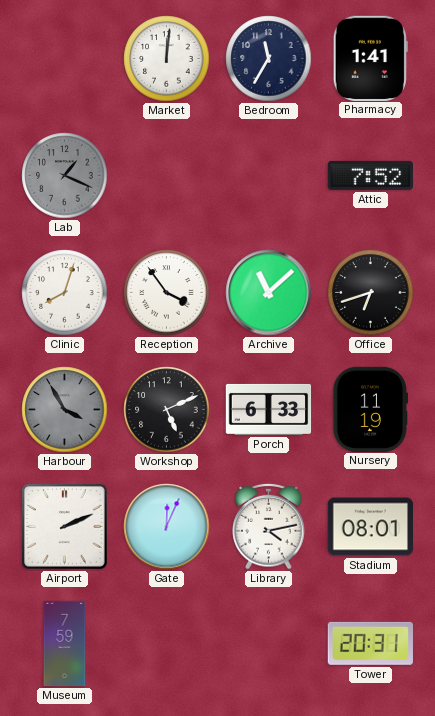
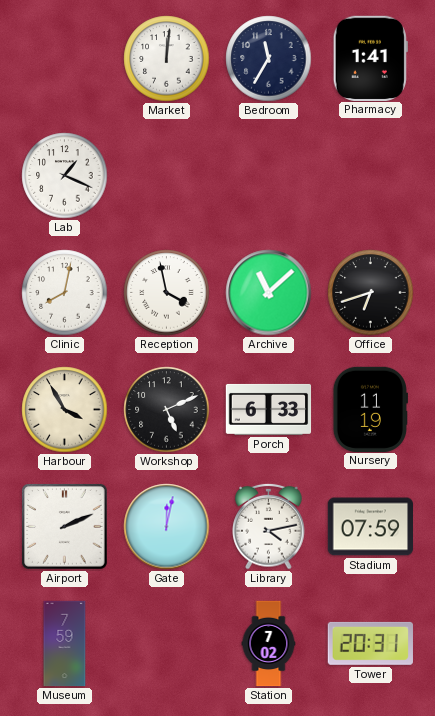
Lab dial: grey -> white (65, 176)
Attic: 7:52 -> none (370, 175)
Clinic: 8:03 -> 8:02 (65, 293)
Reception: 3:54 -> 3:58 (167, 293)
Harbour dial: grey -> cream (65, 410)
Gate: 12:04 -> 12:02 (167, 527)
Stadium: 08:01 -> 07:59 (370, 527)
Station: none -> 7:02 (269, 644)
